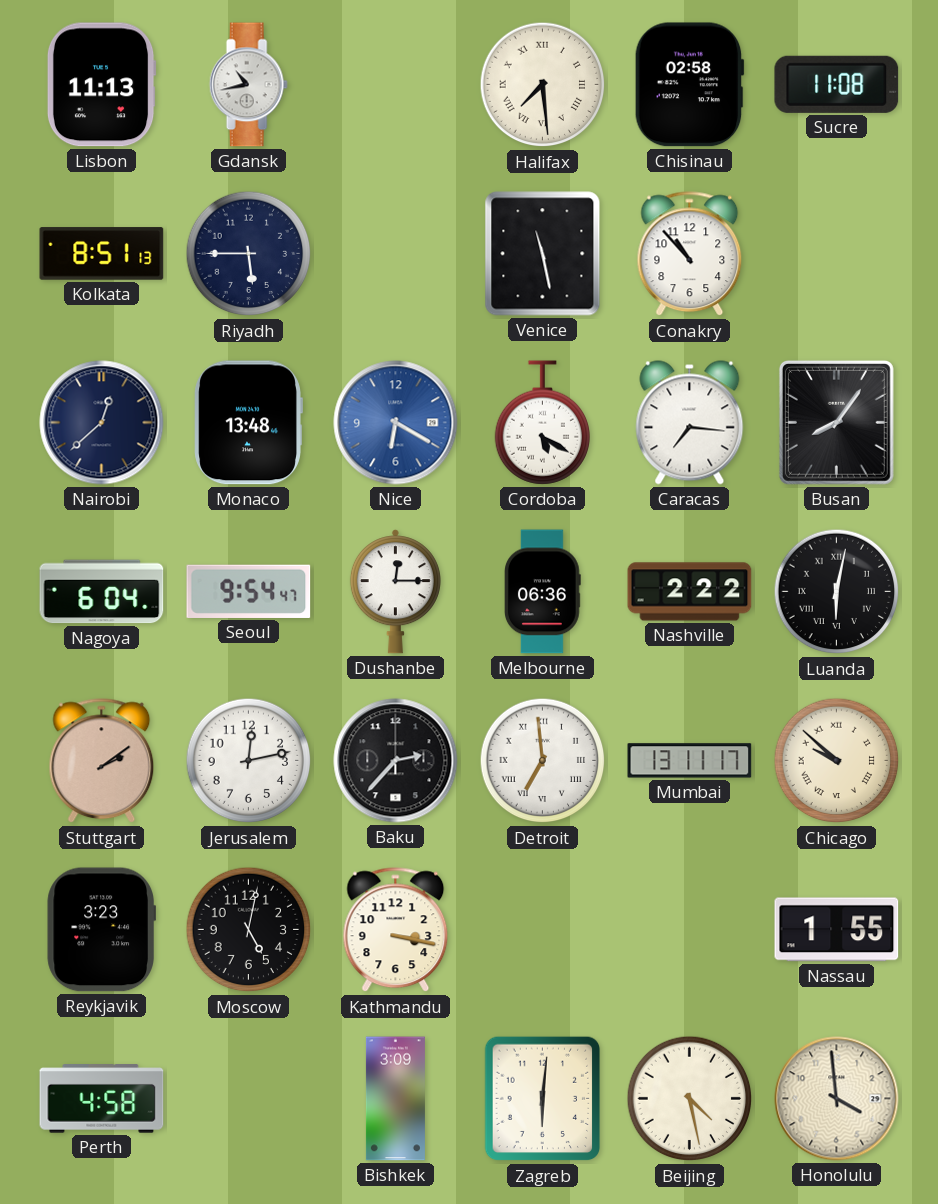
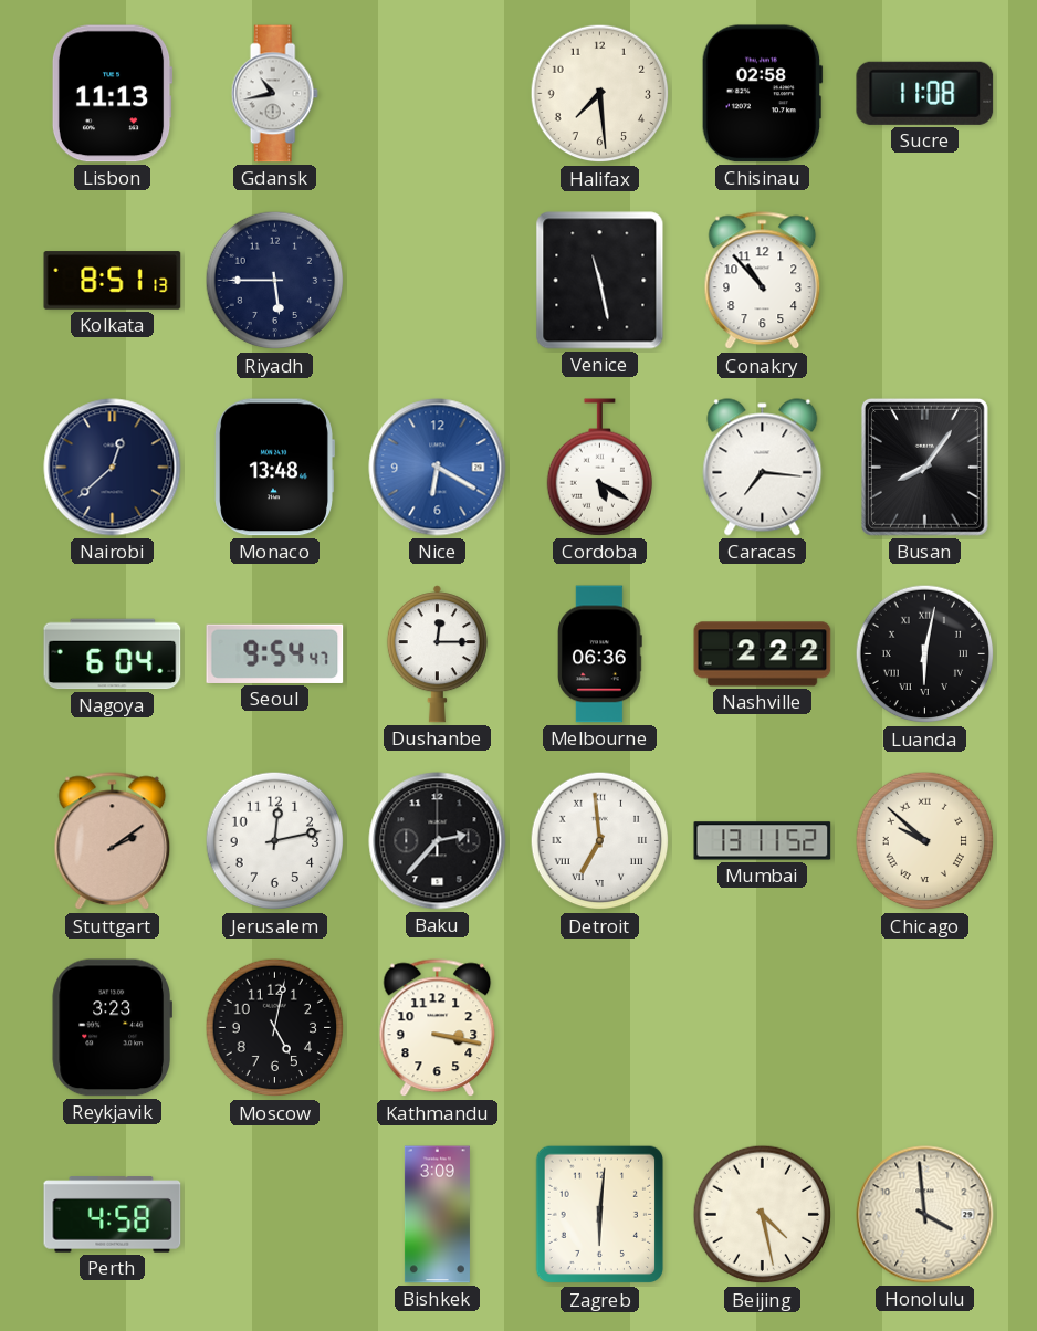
Halifax numerals: Roman -> Arabic (600, 94)
Mumbai: 13:11:17 -> 13:11:52 (763, 841)
Nassau: 1:55 -> none (837, 930)
